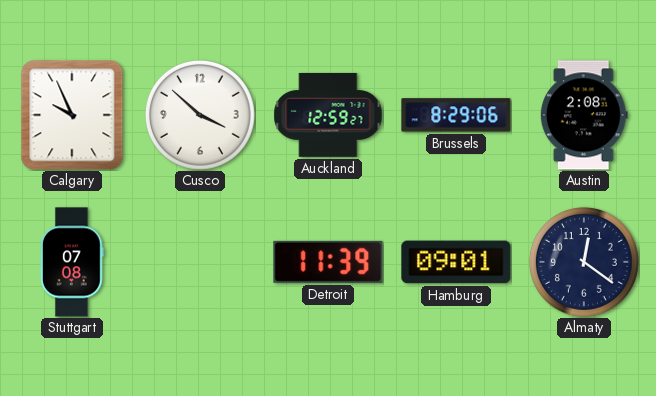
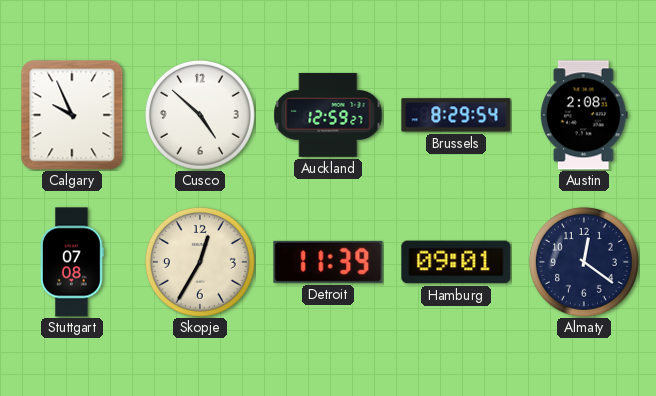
Cusco: 3:52 -> 4:52 (200, 115)
Brussels: 8:29:06 -> 8:29:54 (456, 115)
Skopje: none -> 12:35 (200, 262)
